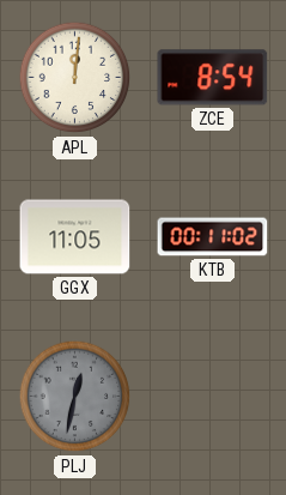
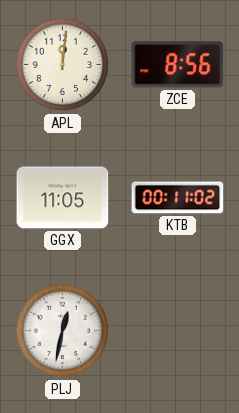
ZCE: 8:54 -> 8:56 (178, 65)
PLJ dial: grey -> white (63, 331)
